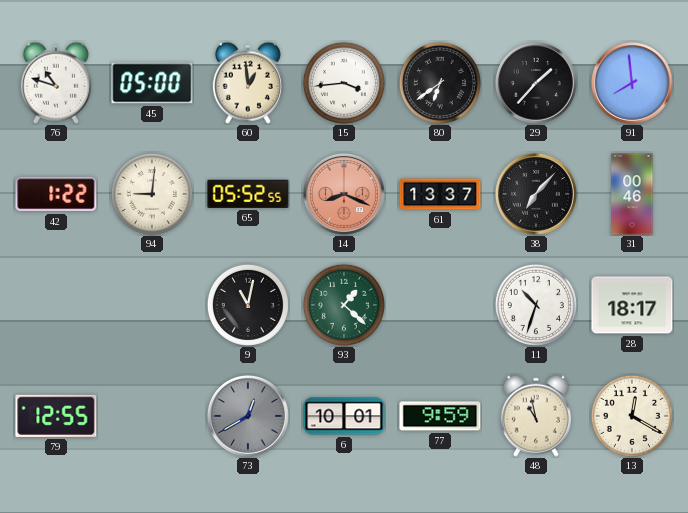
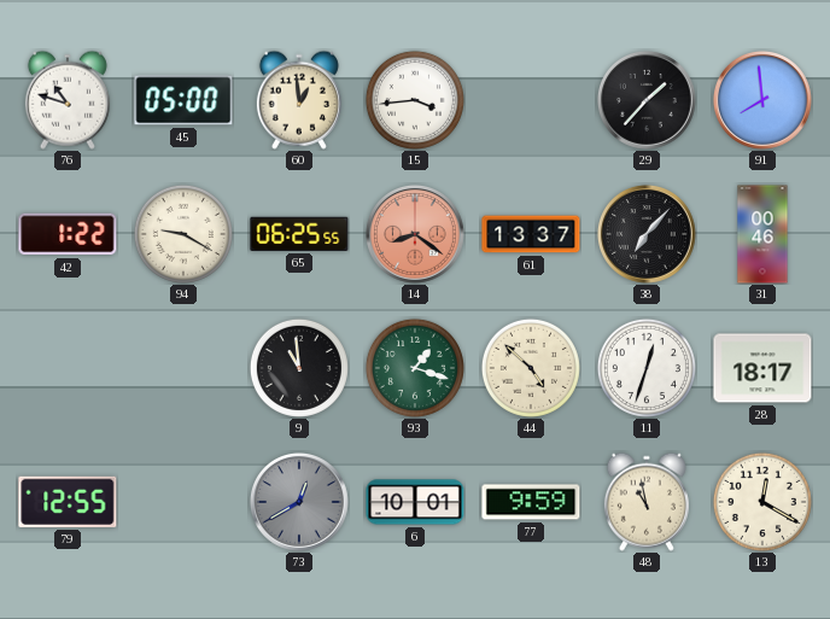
80: 6:39 -> none (440, 83)
94: 9:01 -> 9:20 (183, 234)
65: 05:52 -> 06:25 (299, 234)
14: 8:19 -> 8:21 (415, 234)
9: 11:02 -> 10:59 (299, 368)
93: 1:22 -> 1:18 (415, 368)
44: none -> 4:52 (531, 368)
11: 10:33 -> 12:33 (647, 368)
